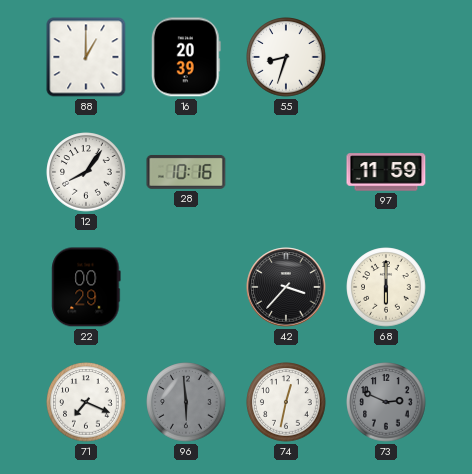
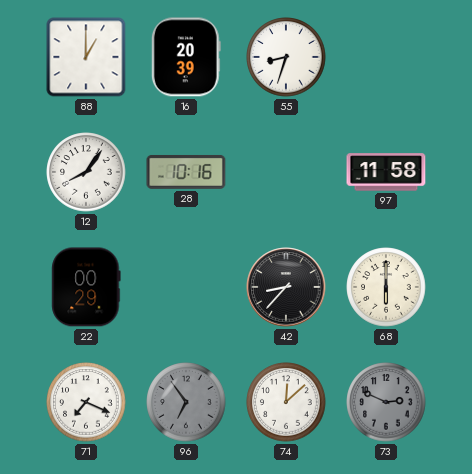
97: 11:59 -> 11:58 (386, 172)
42: 3:37 -> 8:37 (286, 287)
96: 5:59 -> 6:54 (186, 402)
74: 12:32 -> 12:08 (286, 402)
